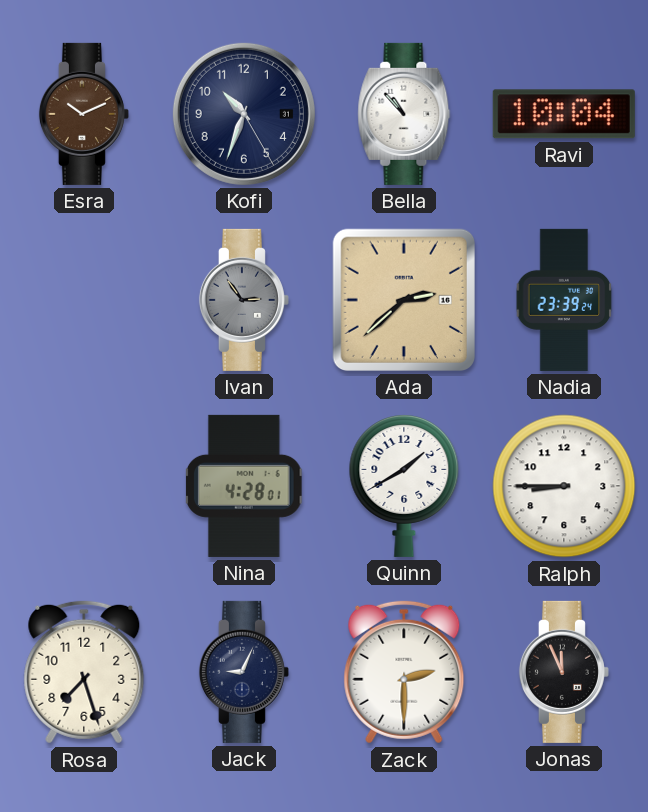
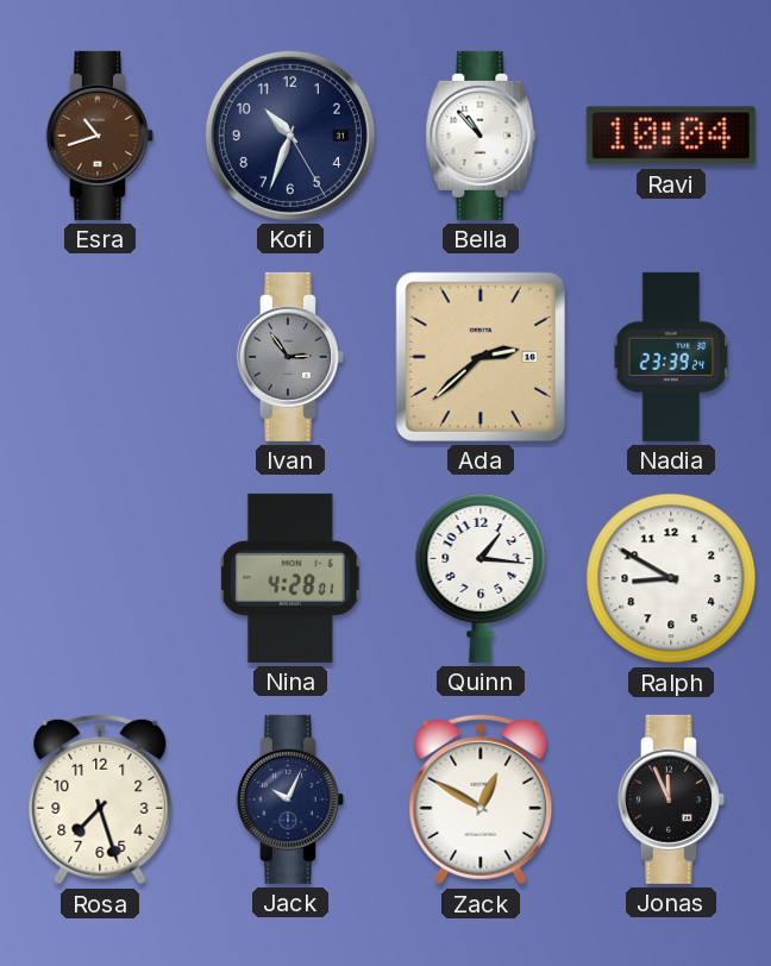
Esra: 10:11 -> 10:42 (100, 136)
Quinn: 1:40 -> 1:16 (481, 577)
Ralph: 8:45 -> 8:50 (671, 578)
Jack: 9:04 -> 10:04 (290, 799)
Zack: 2:30 -> 12:50 (481, 799)
